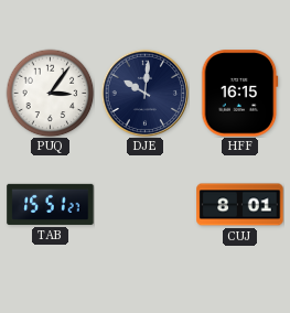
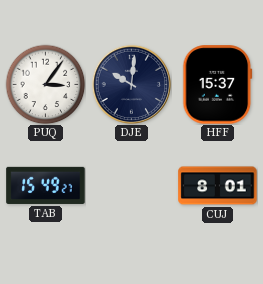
HFF: 16:15 -> 15:37 (218, 85)
TAB: 15:51 -> 15:49 (46, 185)
